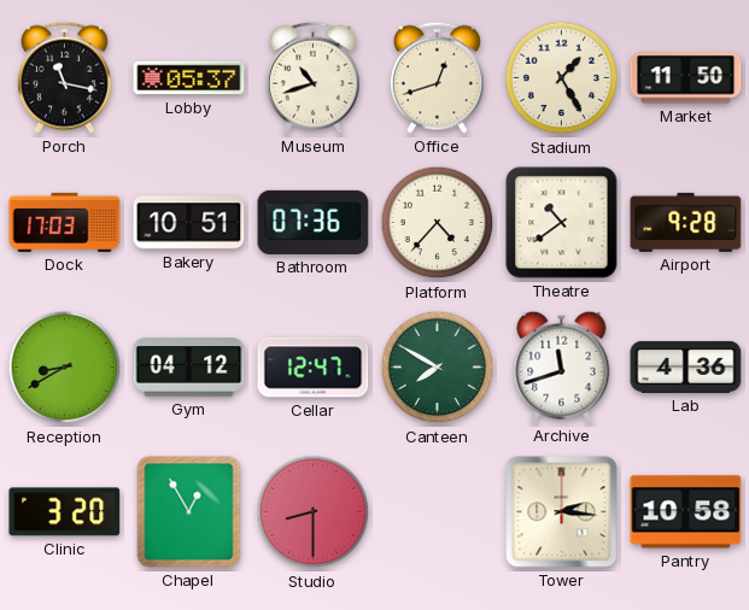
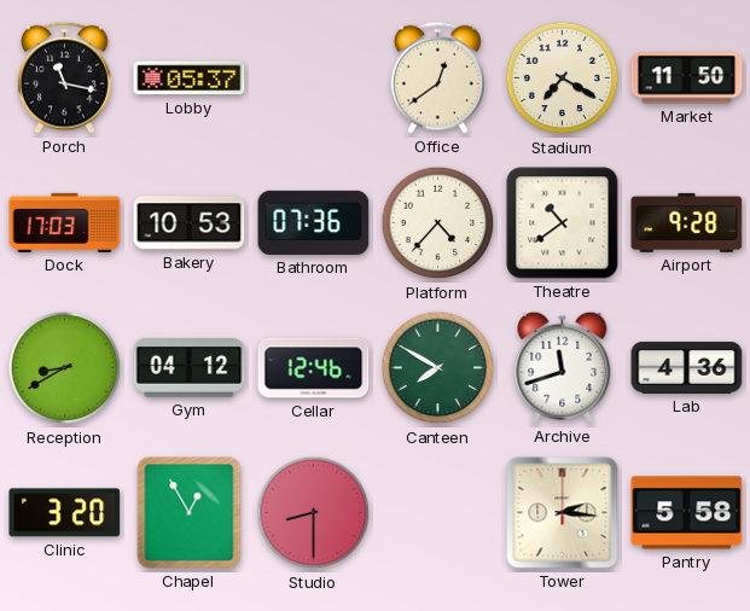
Museum: 10:42 -> none (312, 77)
Office: 12:42 -> 12:39 (437, 77)
Stadium: 1:25 -> 7:20 (563, 78)
Bakery: 10:51 -> 10:53 (190, 223)
Cellar: 12:47 -> 12:46 (314, 368)
Pantry: 10:58 -> 5:58 (687, 513)
